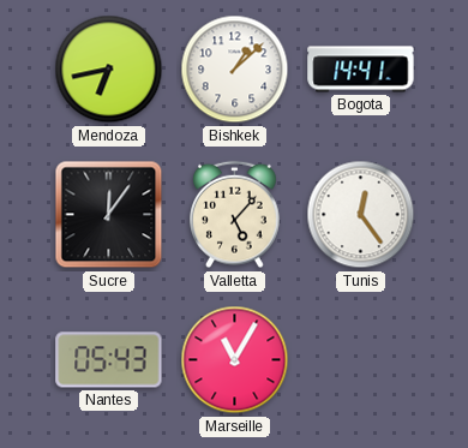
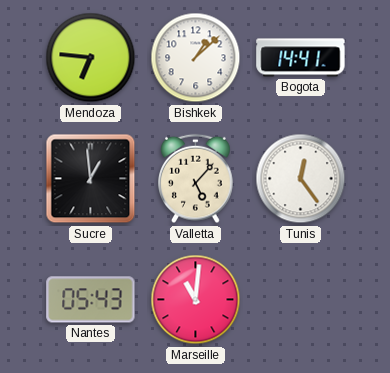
Mendoza: 6:43 -> 6:46 (91, 58)
Sucre: 12:06 -> 12:59 (91, 179)
Marseille: 11:05 -> 11:01 (196, 300)
